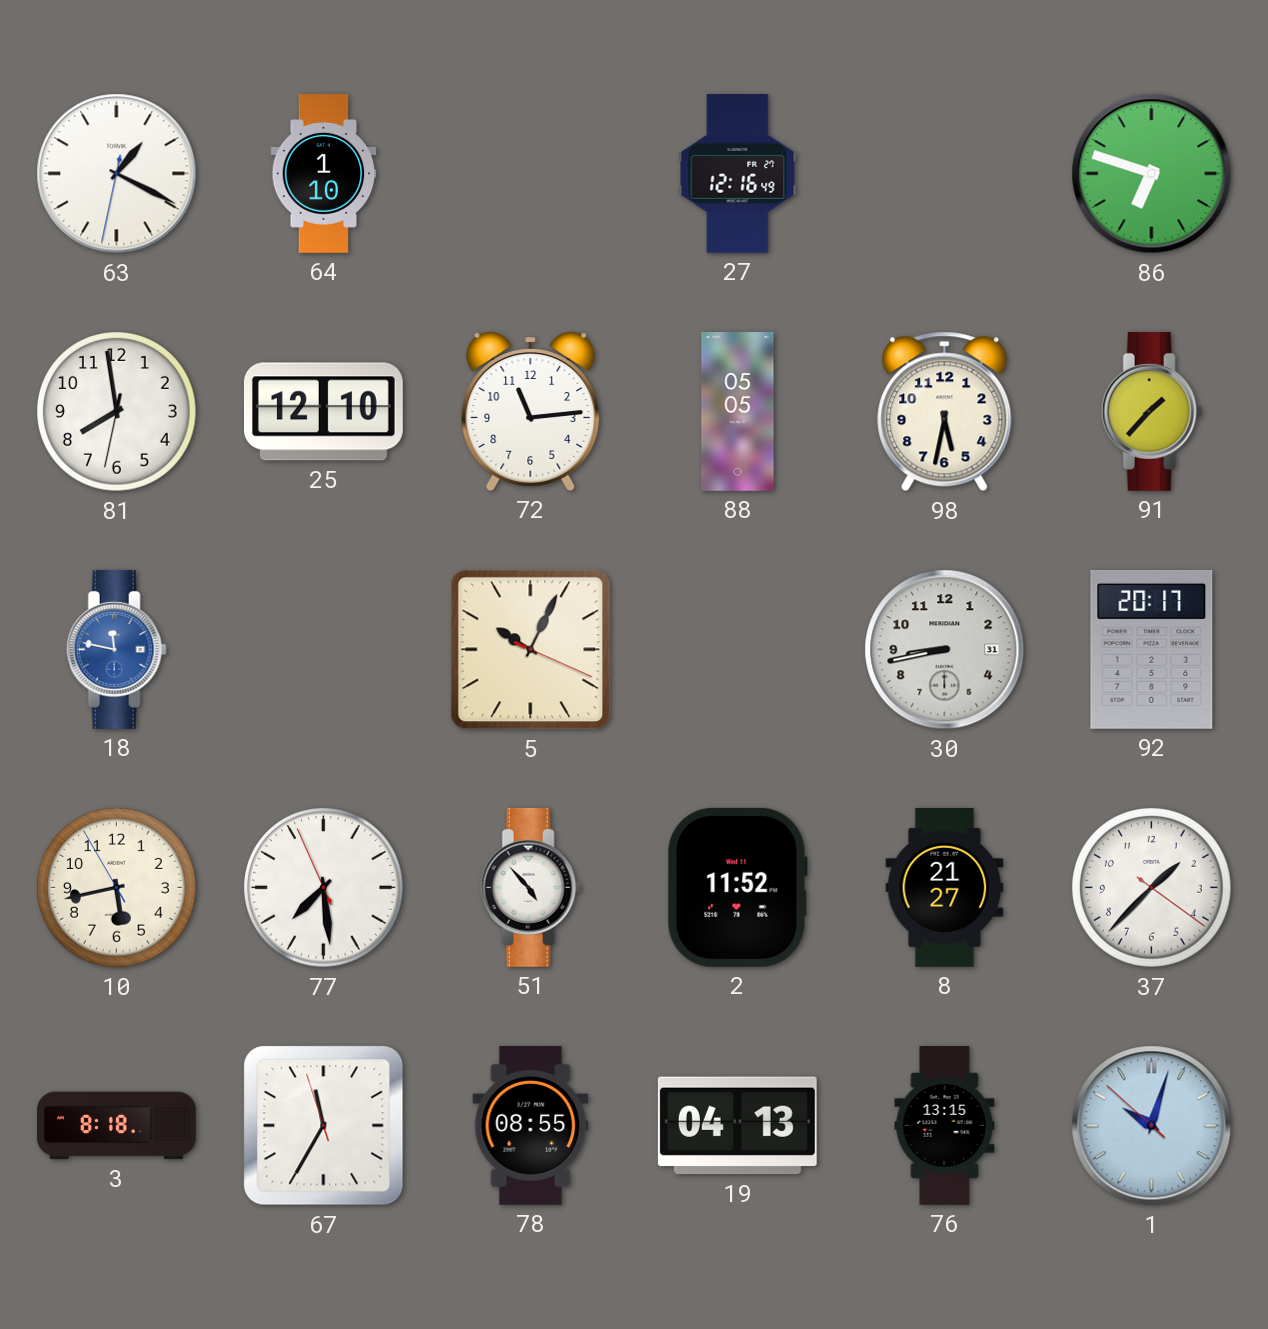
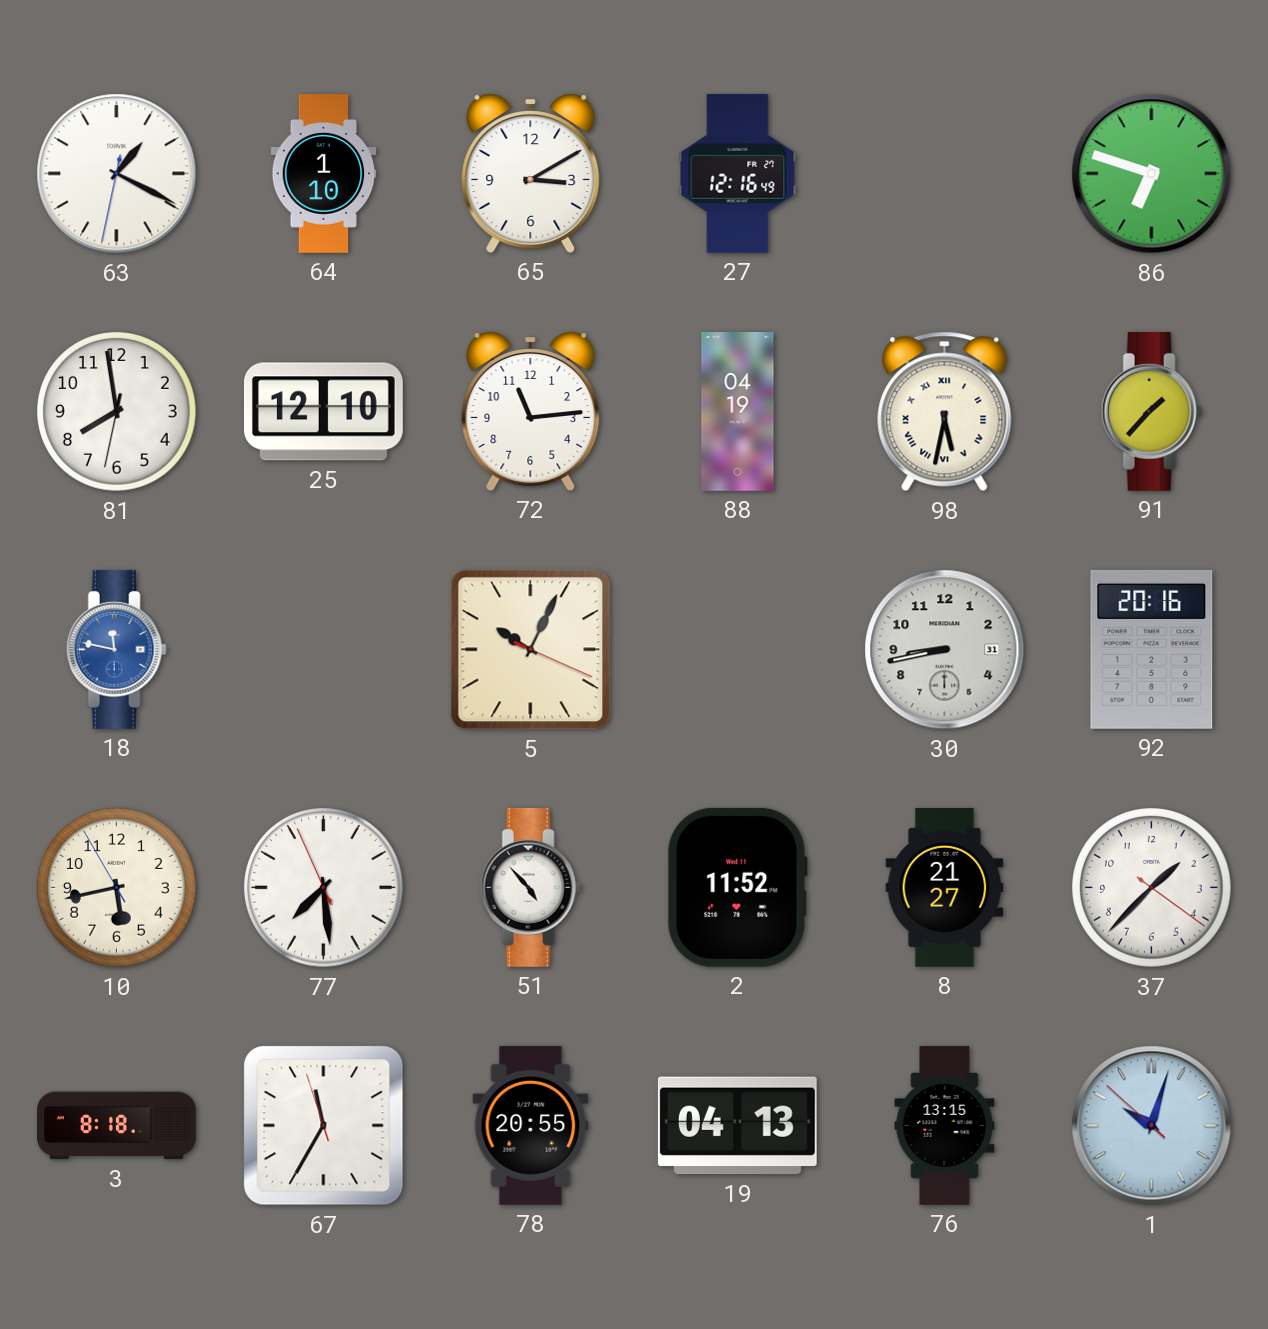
65: none -> 3:10 (531, 173)
88: 05:05 -> 04:19 (738, 412)
98 numerals: Arabic -> Roman (945, 412)
92: 20:17 -> 20:16 (1152, 649)
78: 08:55 -> 20:55 (531, 1125)
